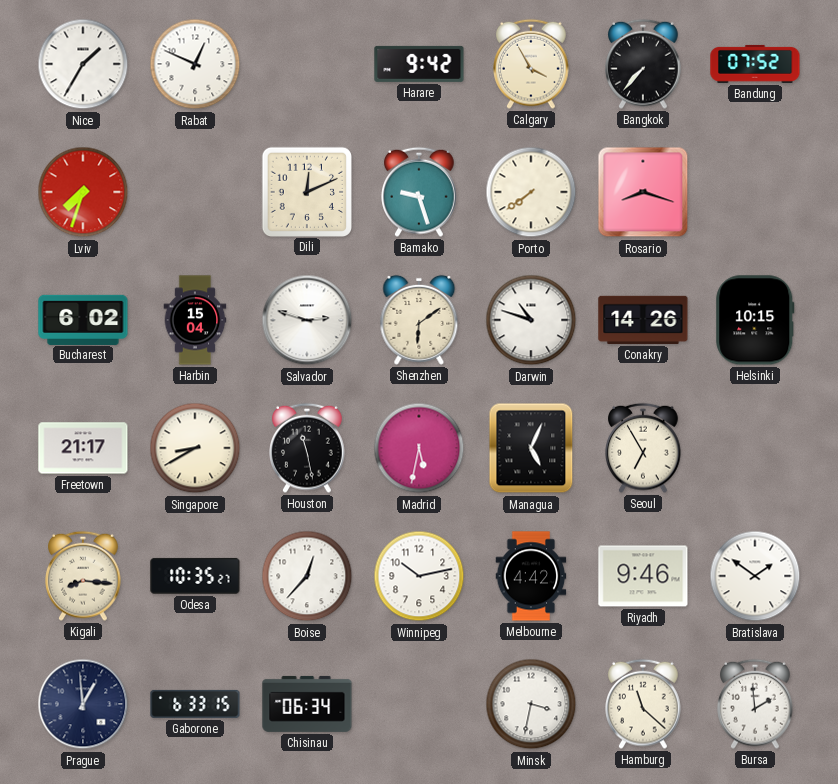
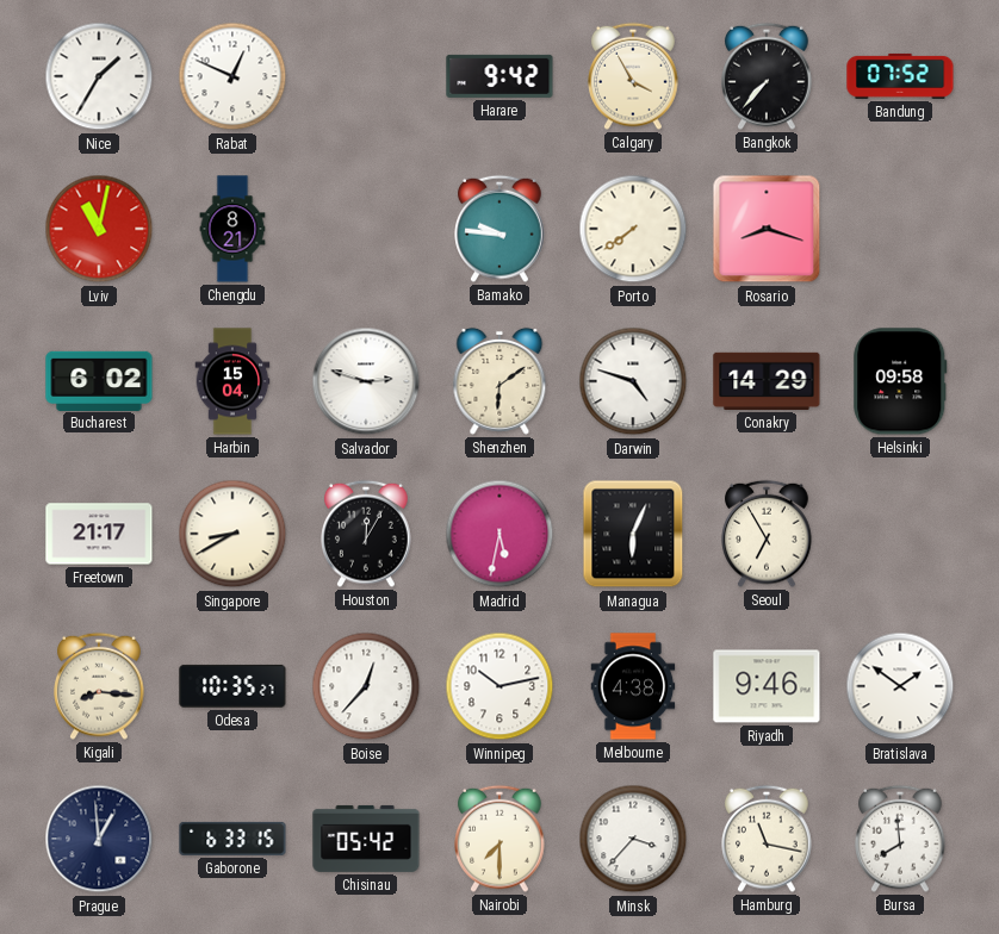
Lviv: 7:33 -> 11:02 (99, 229)
Chengdu: none -> 8:21 (232, 229)
Dili: 12:11 -> none (306, 191)
Bamako: 9:27 -> 9:46 (499, 229)
Darwin: 10:48 -> 4:48 (633, 381)
Conakry: 14:26 -> 14:29 (767, 381)
Helsinki: 10:15 -> 09:58 (900, 381)
Houston: 11:28 -> 12:05 (366, 534)
Managua: 5:04 -> 6:04 (633, 534)
Melbourne: 4:42 -> 4:38 (633, 686)
Chisinau: 06:34 -> 05:42 (366, 839)
Nairobi: none -> 7:30 (499, 839)
Minsk: 3:32 -> 3:37 (633, 839)
Hamburg: 11:22 -> 11:17 (767, 839)
Bursa: 1:59 -> 7:59 (900, 839)
